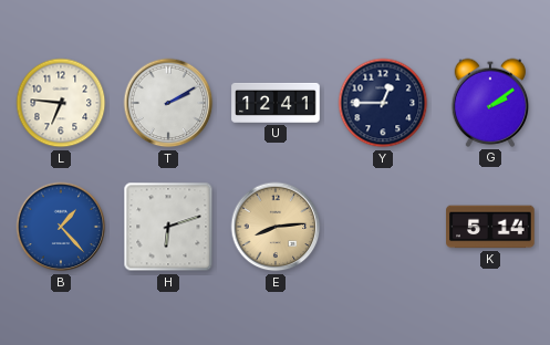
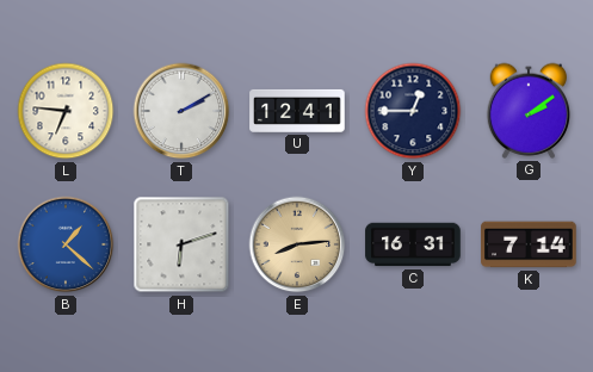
B: 1:23 -> 1:22 (66, 244)
C: none -> 16:31 (413, 244)
K: 5:14 -> 7:14 (529, 244)
